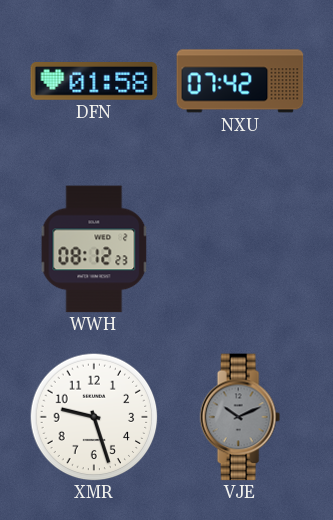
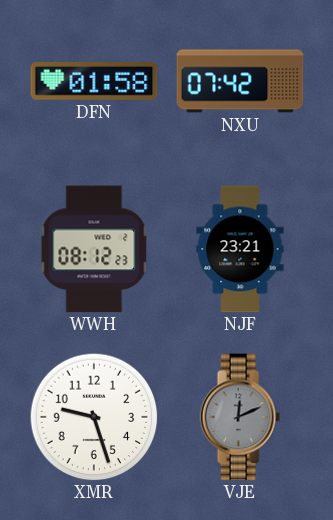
NJF: none -> 23:21 (240, 249)
VJE: 10:11 -> 12:11 (240, 417)
